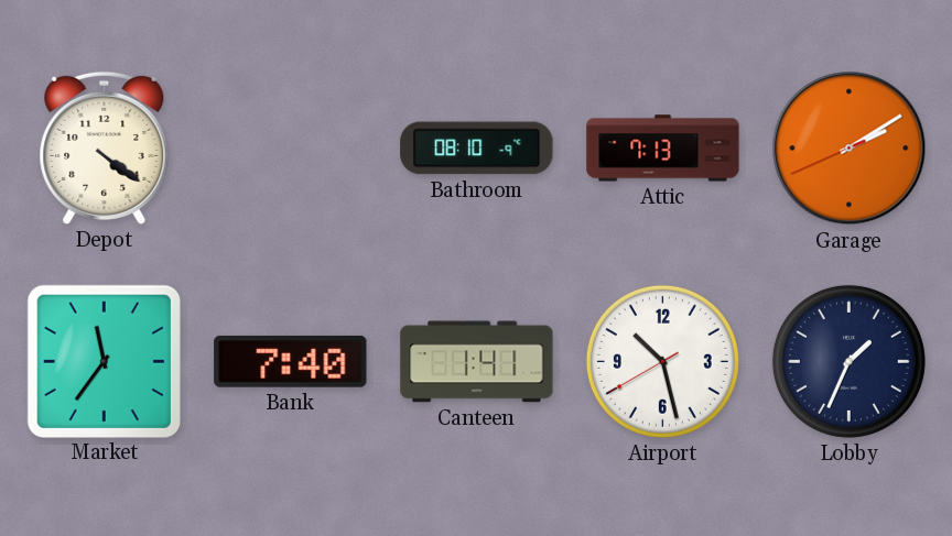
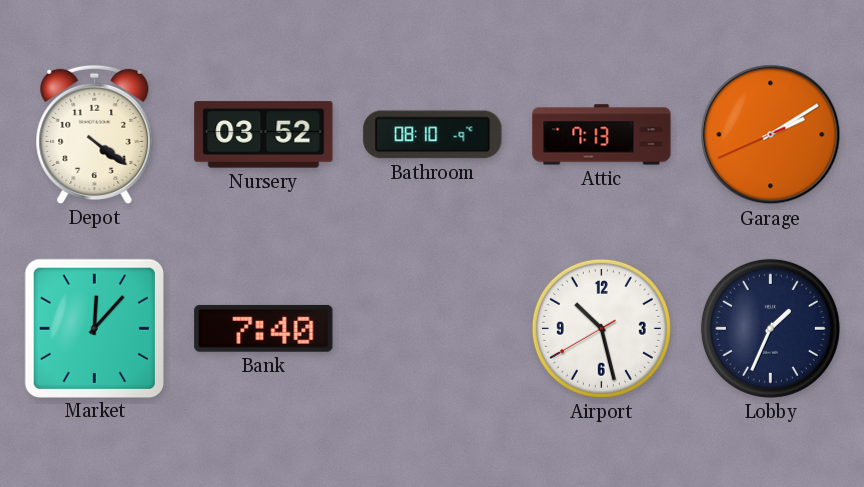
Nursery: none -> 03:52 (264, 135)
Market: 11:36 -> 12:07 (94, 328)
Canteen: 1:41 -> none (477, 362)
